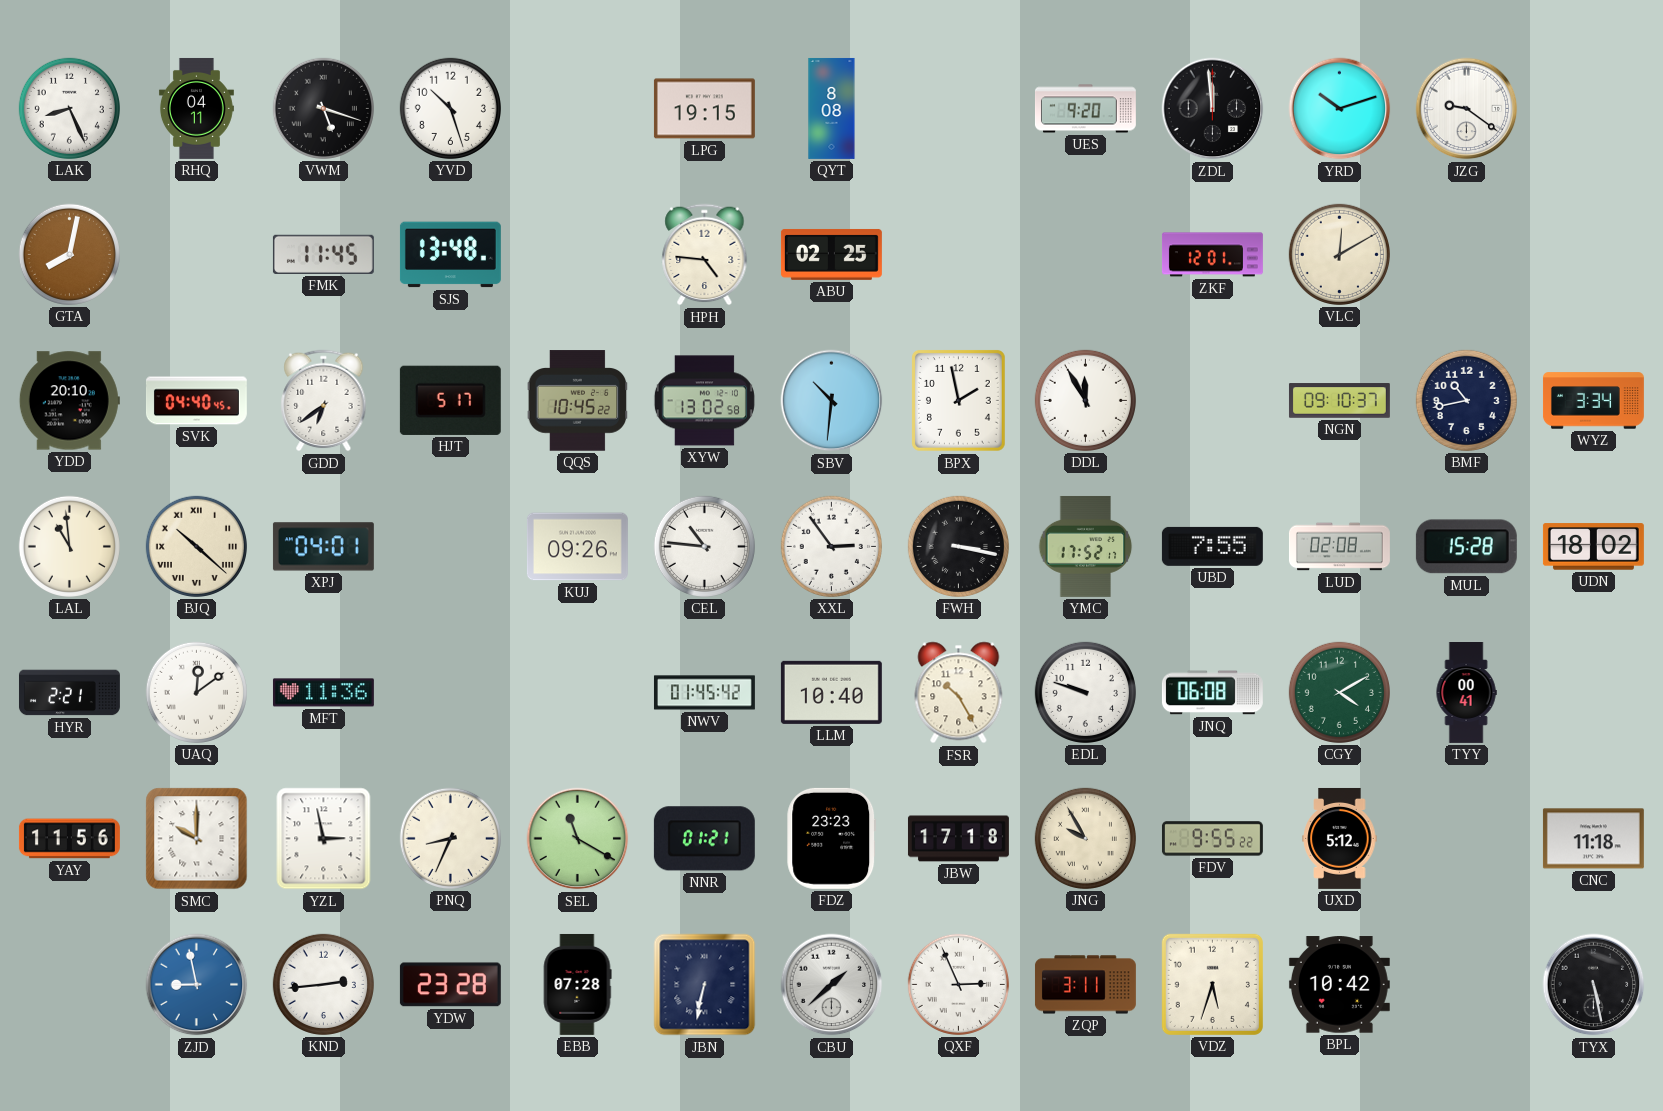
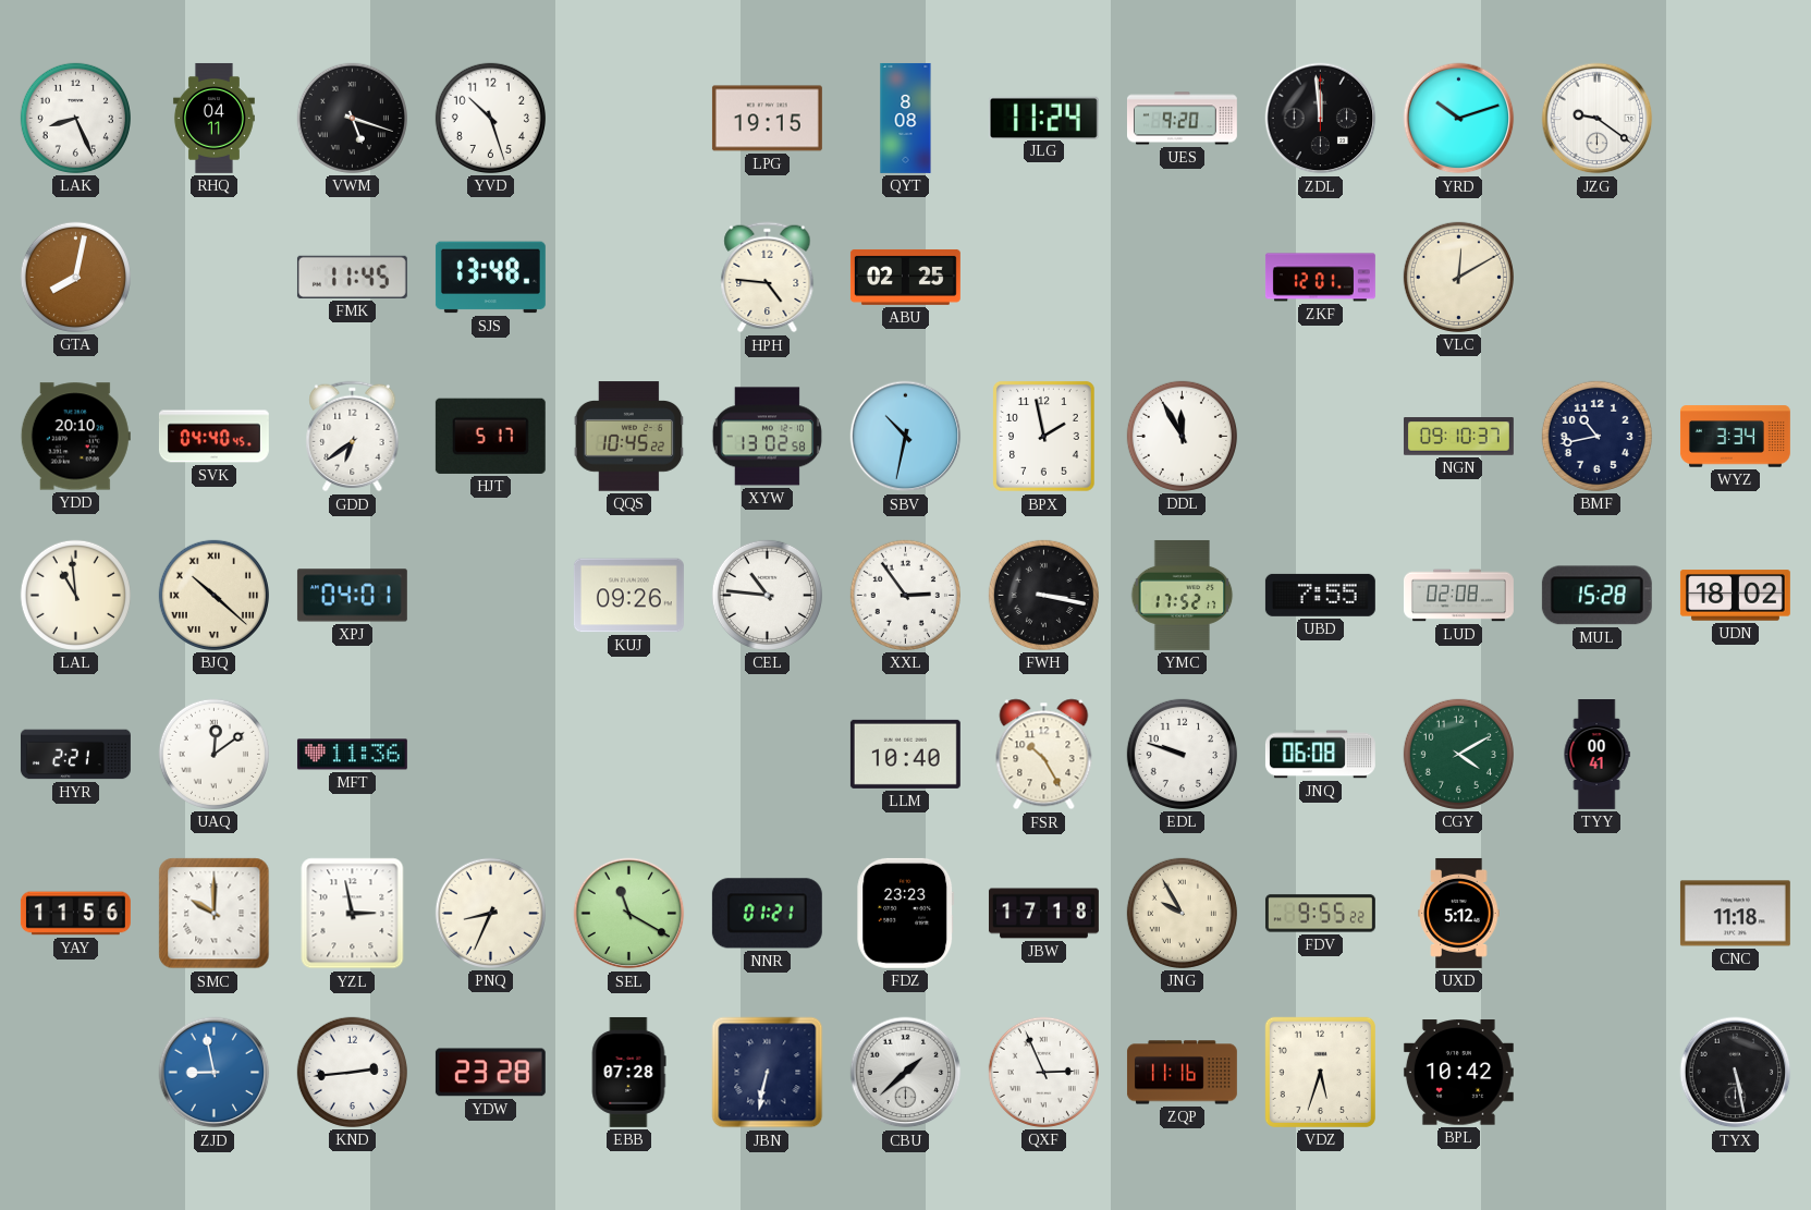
JLG: none -> 11:24 (1043, 118)
SBV: 10:31 -> 10:32 (906, 437)
NWV: 01:45 -> none (704, 693)
ZQP: 3:11 -> 11:16 (1182, 1073)
